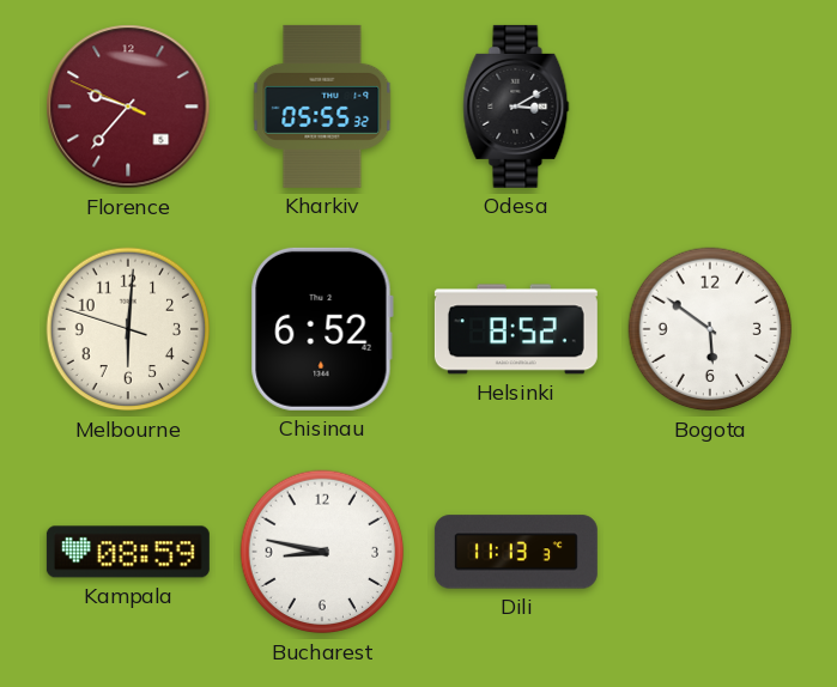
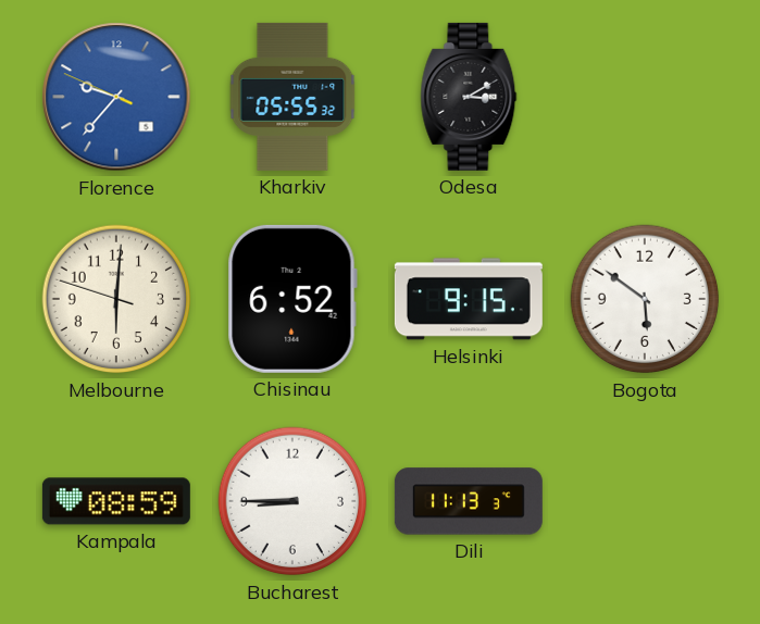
Florence dial: burgundy -> blue (116, 97)
Helsinki: 8:52 -> 9:15 (469, 299)
Bucharest: 8:47 -> 8:45 (292, 501)
